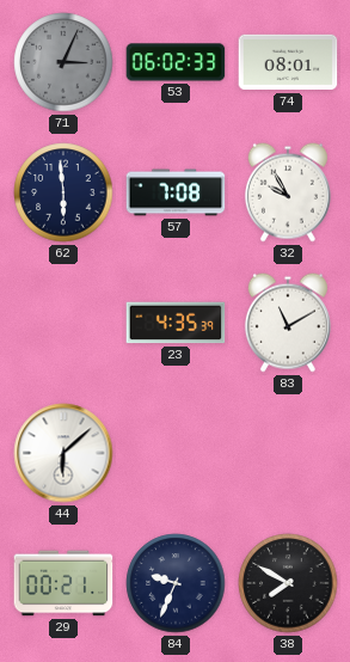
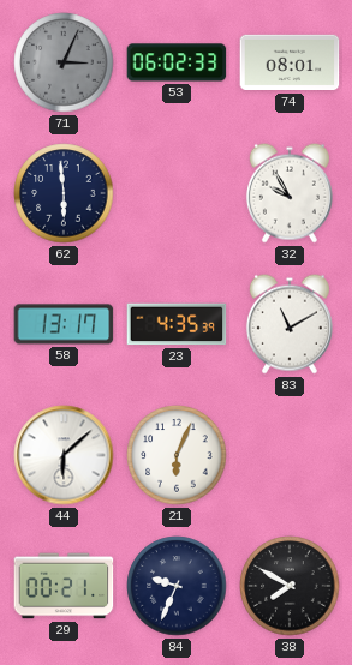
57: 7:08 -> none (176, 192)
58: none -> 13:17 (64, 324)
21: none -> 6:04 (177, 455)
